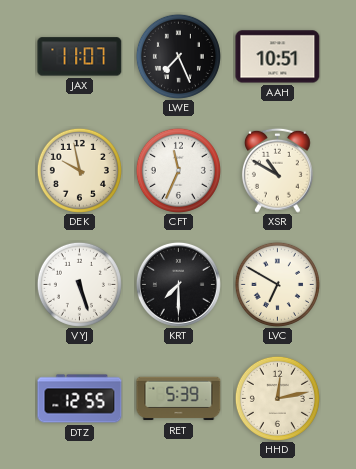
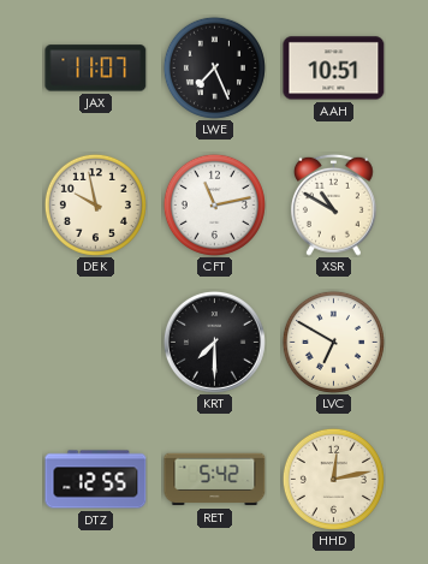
CFT: 11:34 -> 11:13 (214, 204)
VYJ: 5:27 -> none (79, 284)
RET: 5:39 -> 5:42 (215, 480)
